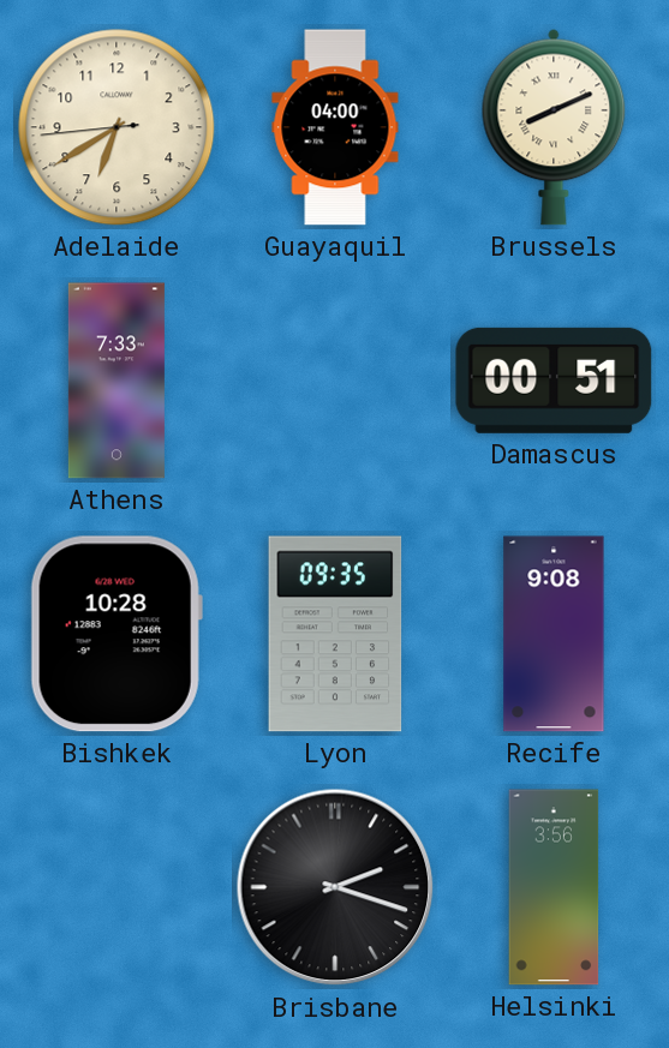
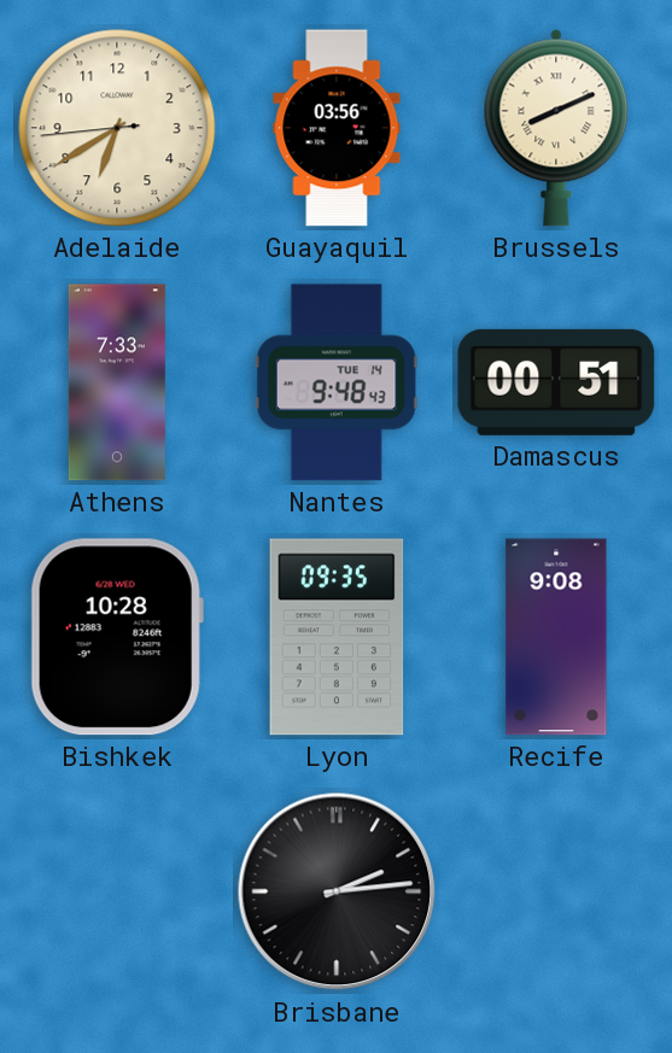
Guayaquil: 04:00 -> 03:56 (337, 128)
Nantes: none -> 9:48 (337, 382)
Brisbane: 2:18 -> 2:14 (337, 891)
Helsinki: 3:56 -> none (554, 887)
